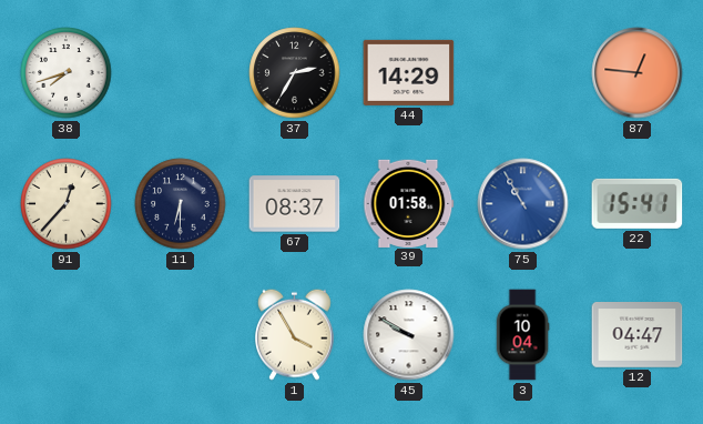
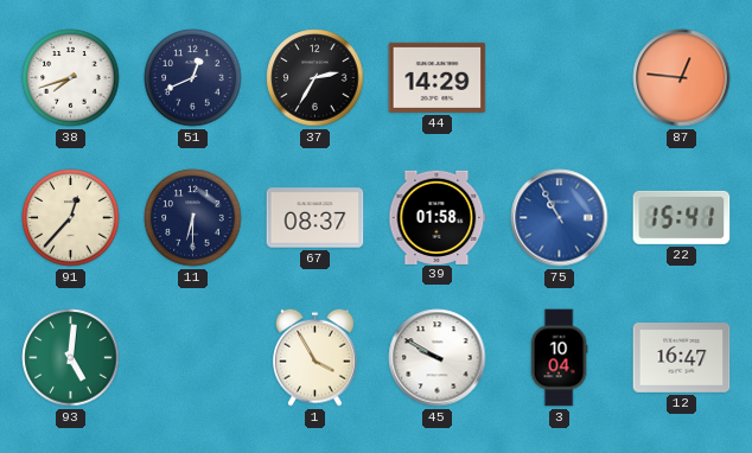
51: none -> 12:41 (193, 78)
93: none -> 5:01 (71, 358)
12: 04:47 -> 16:47 (682, 358)
